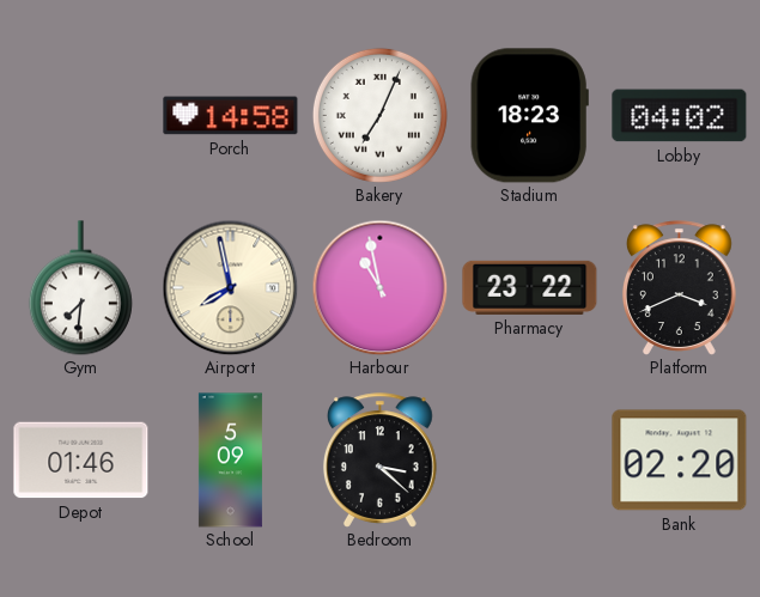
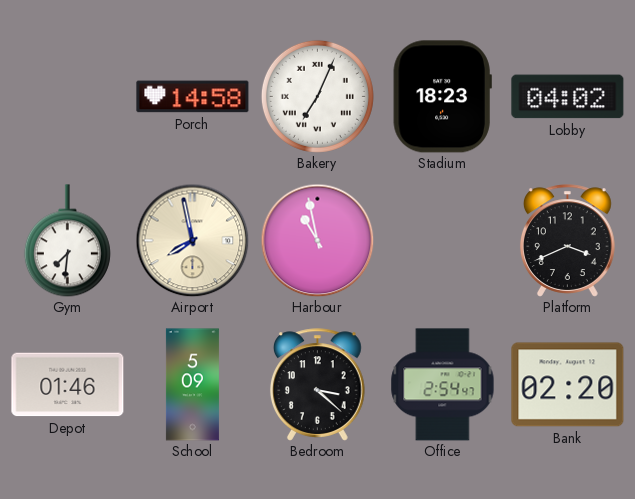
Pharmacy: 23:22 -> none (530, 287)
Office: none -> 2:54 (443, 385)
